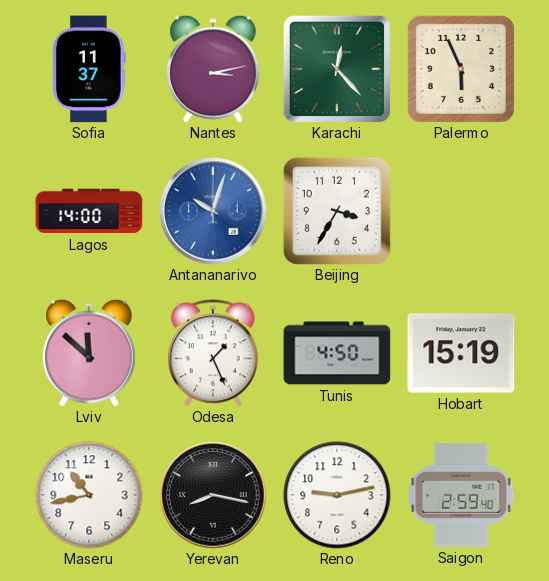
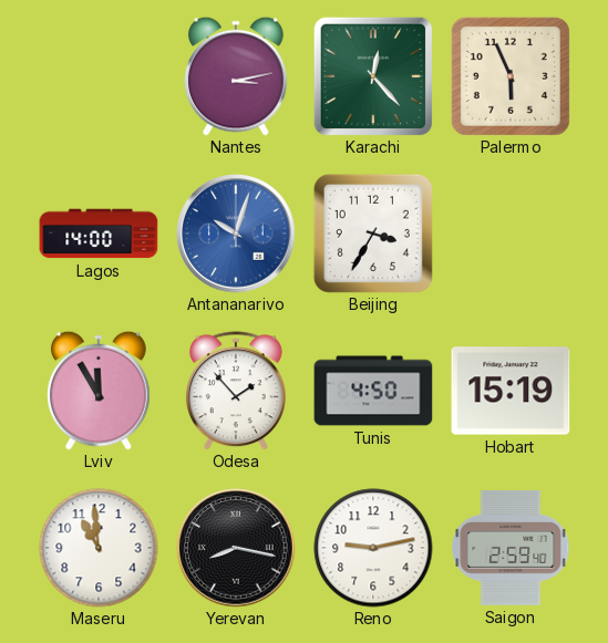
Sofia: 11:37 -> none (90, 69)
Lviv: 11:52 -> 11:55 (100, 391)
Odesa: 1:26 -> 1:53 (236, 391)
Maseru: 10:43 -> 10:59 (99, 548)
